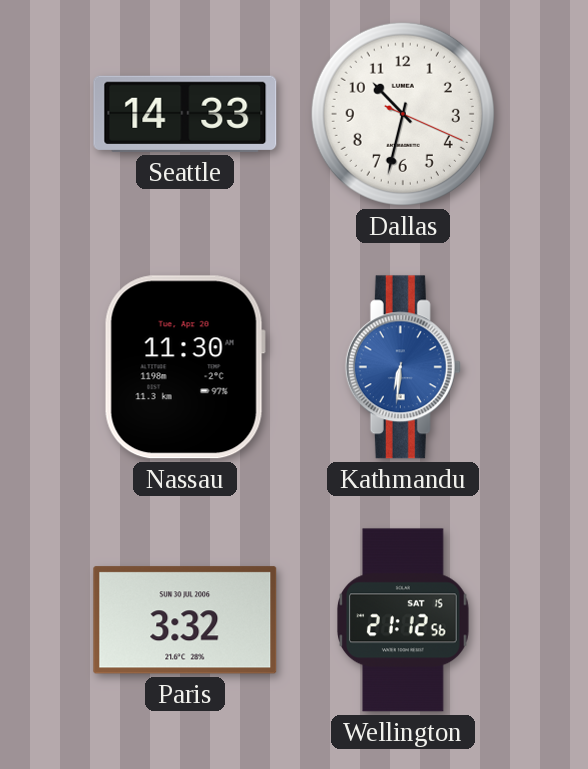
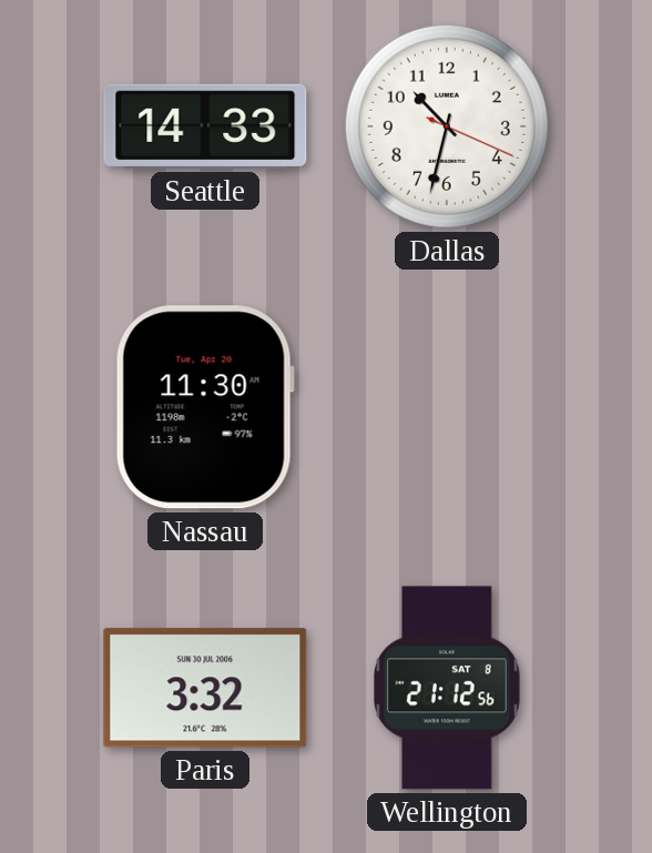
Kathmandu: 6:31 -> none (403, 367)
Wellington date: SAT 15 -> SAT 8 (448, 688)
